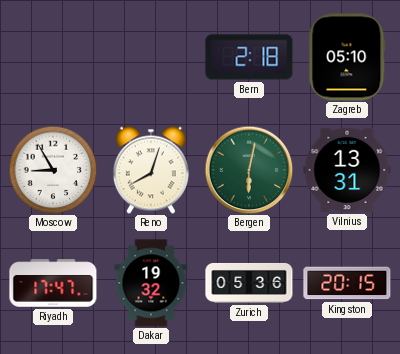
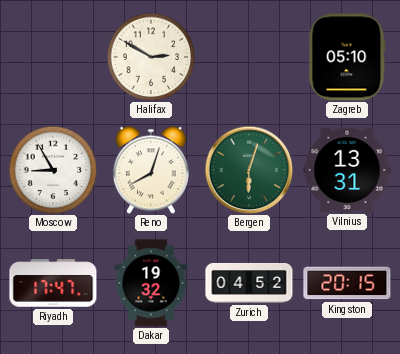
Halifax: none -> 2:50 (151, 57)
Bern: 2:18 -> none (249, 57)
Bergen: 6:02 -> 6:03 (249, 170)
Zurich: 05:36 -> 04:52 (249, 283)
